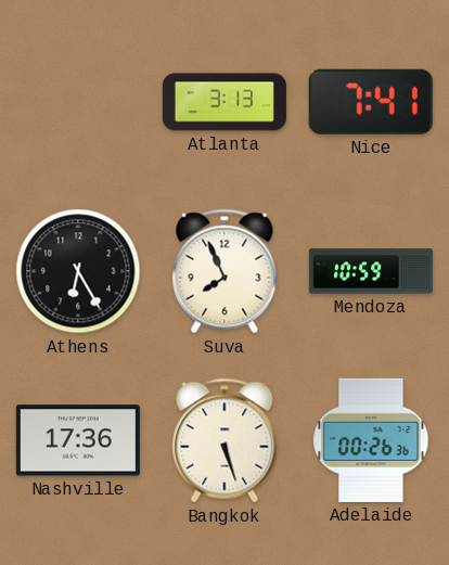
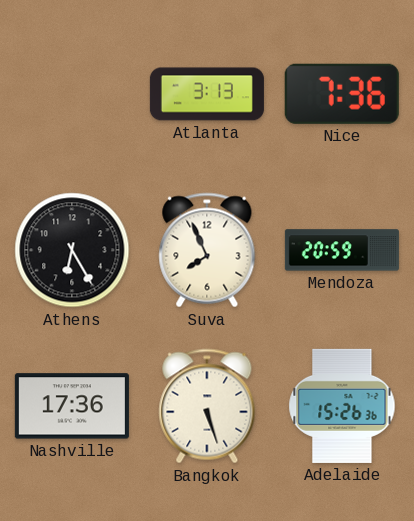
Nice: 7:41 -> 7:36 (342, 94)
Mendoza: 10:59 -> 20:59 (342, 250)
Adelaide: 00:26 -> 15:26 (342, 406)
